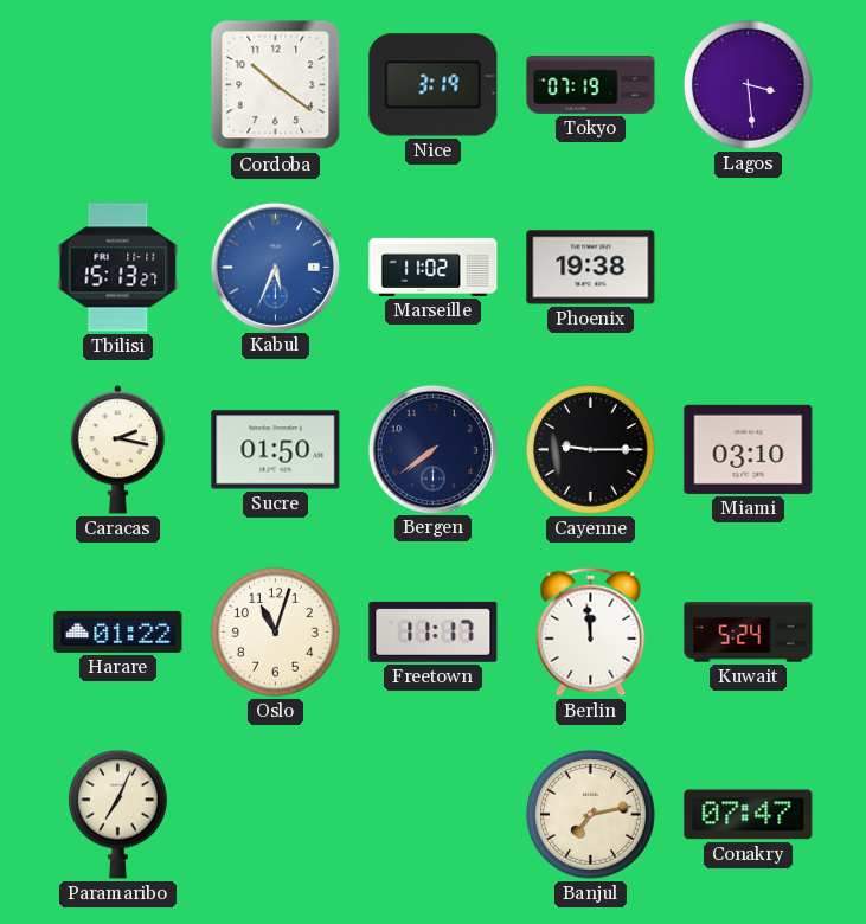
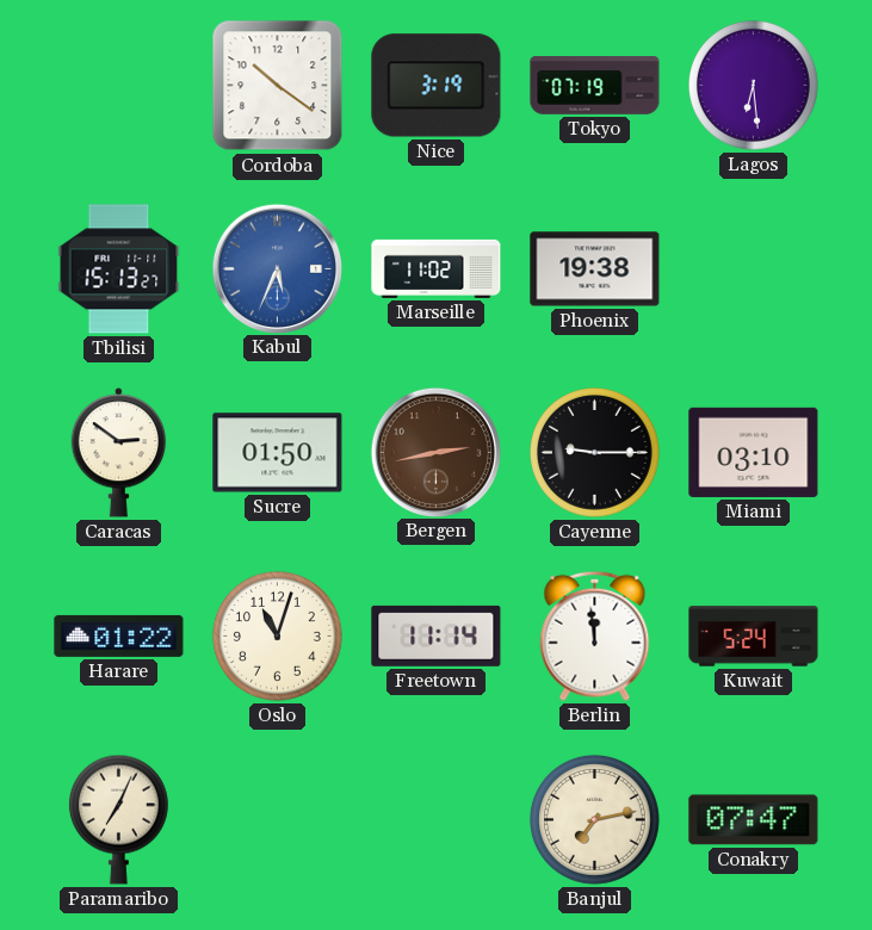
Lagos: 3:29 -> 6:29 (753, 85)
Caracas: 2:17 -> 2:51 (119, 453)
Bergen: 7:39 -> 2:43 (435, 452)
Bergen dial: navy -> brown (435, 452)
Freetown: 11:17 -> 11:14 (437, 635)
